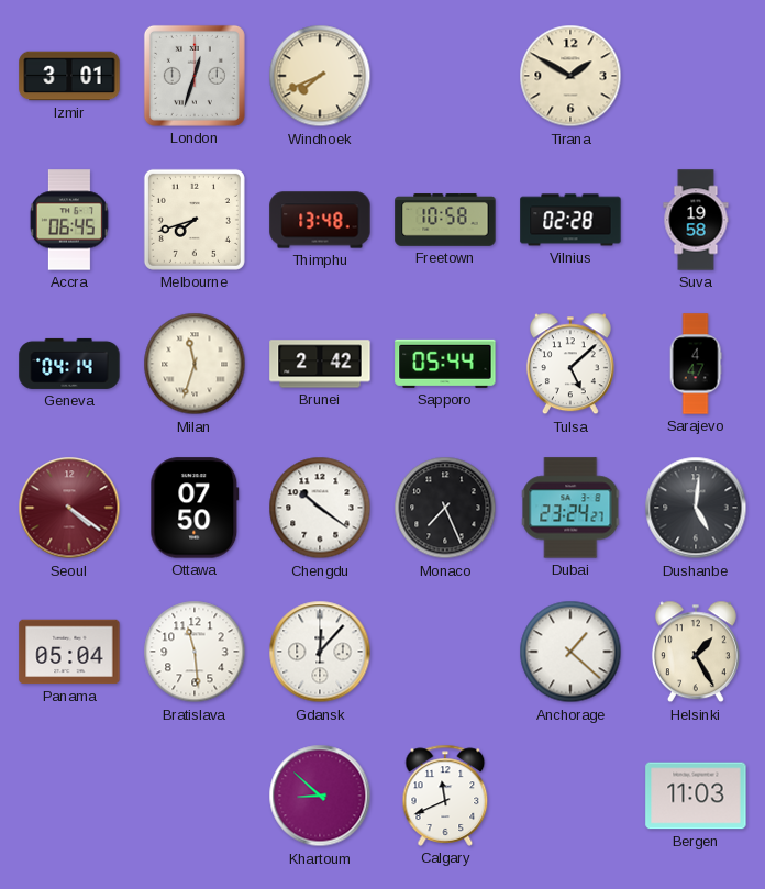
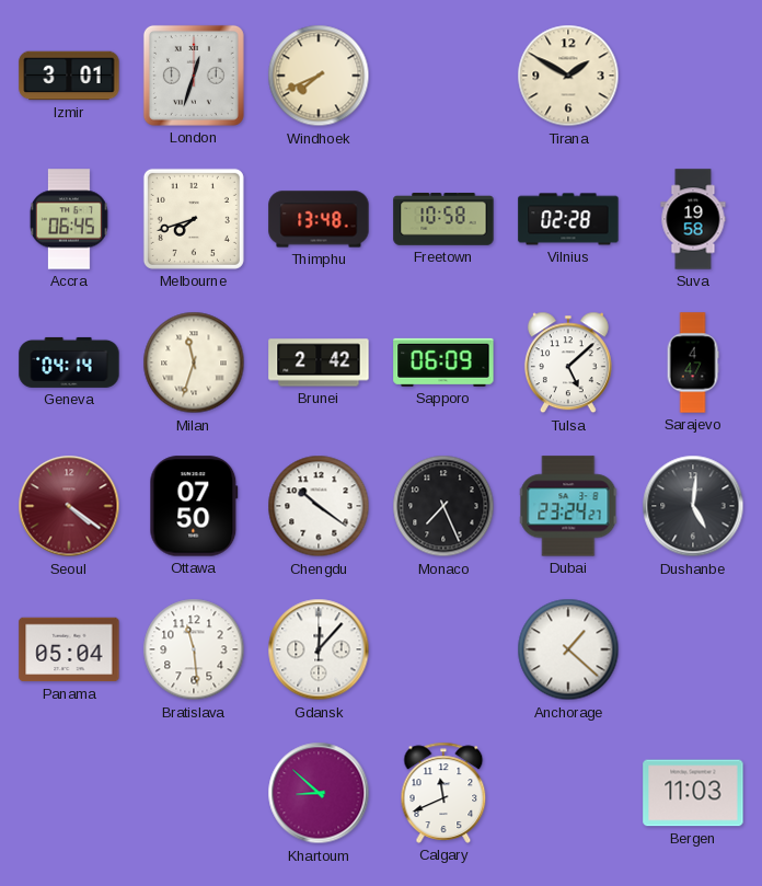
Sapporo: 05:44 -> 06:09 (443, 363)
Helsinki: 1:25 -> none (696, 652)
